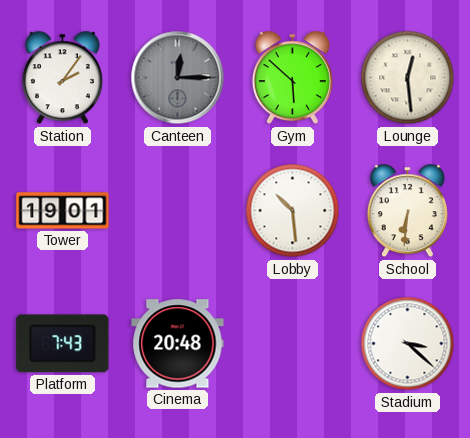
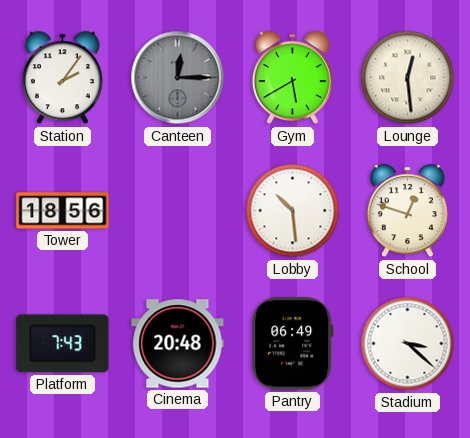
Gym: 5:52 -> 5:40 (292, 78)
Tower: 19:01 -> 18:56 (63, 211)
School: 6:31 -> 12:48 (407, 211)
Pantry: none -> 06:49 (293, 344)
